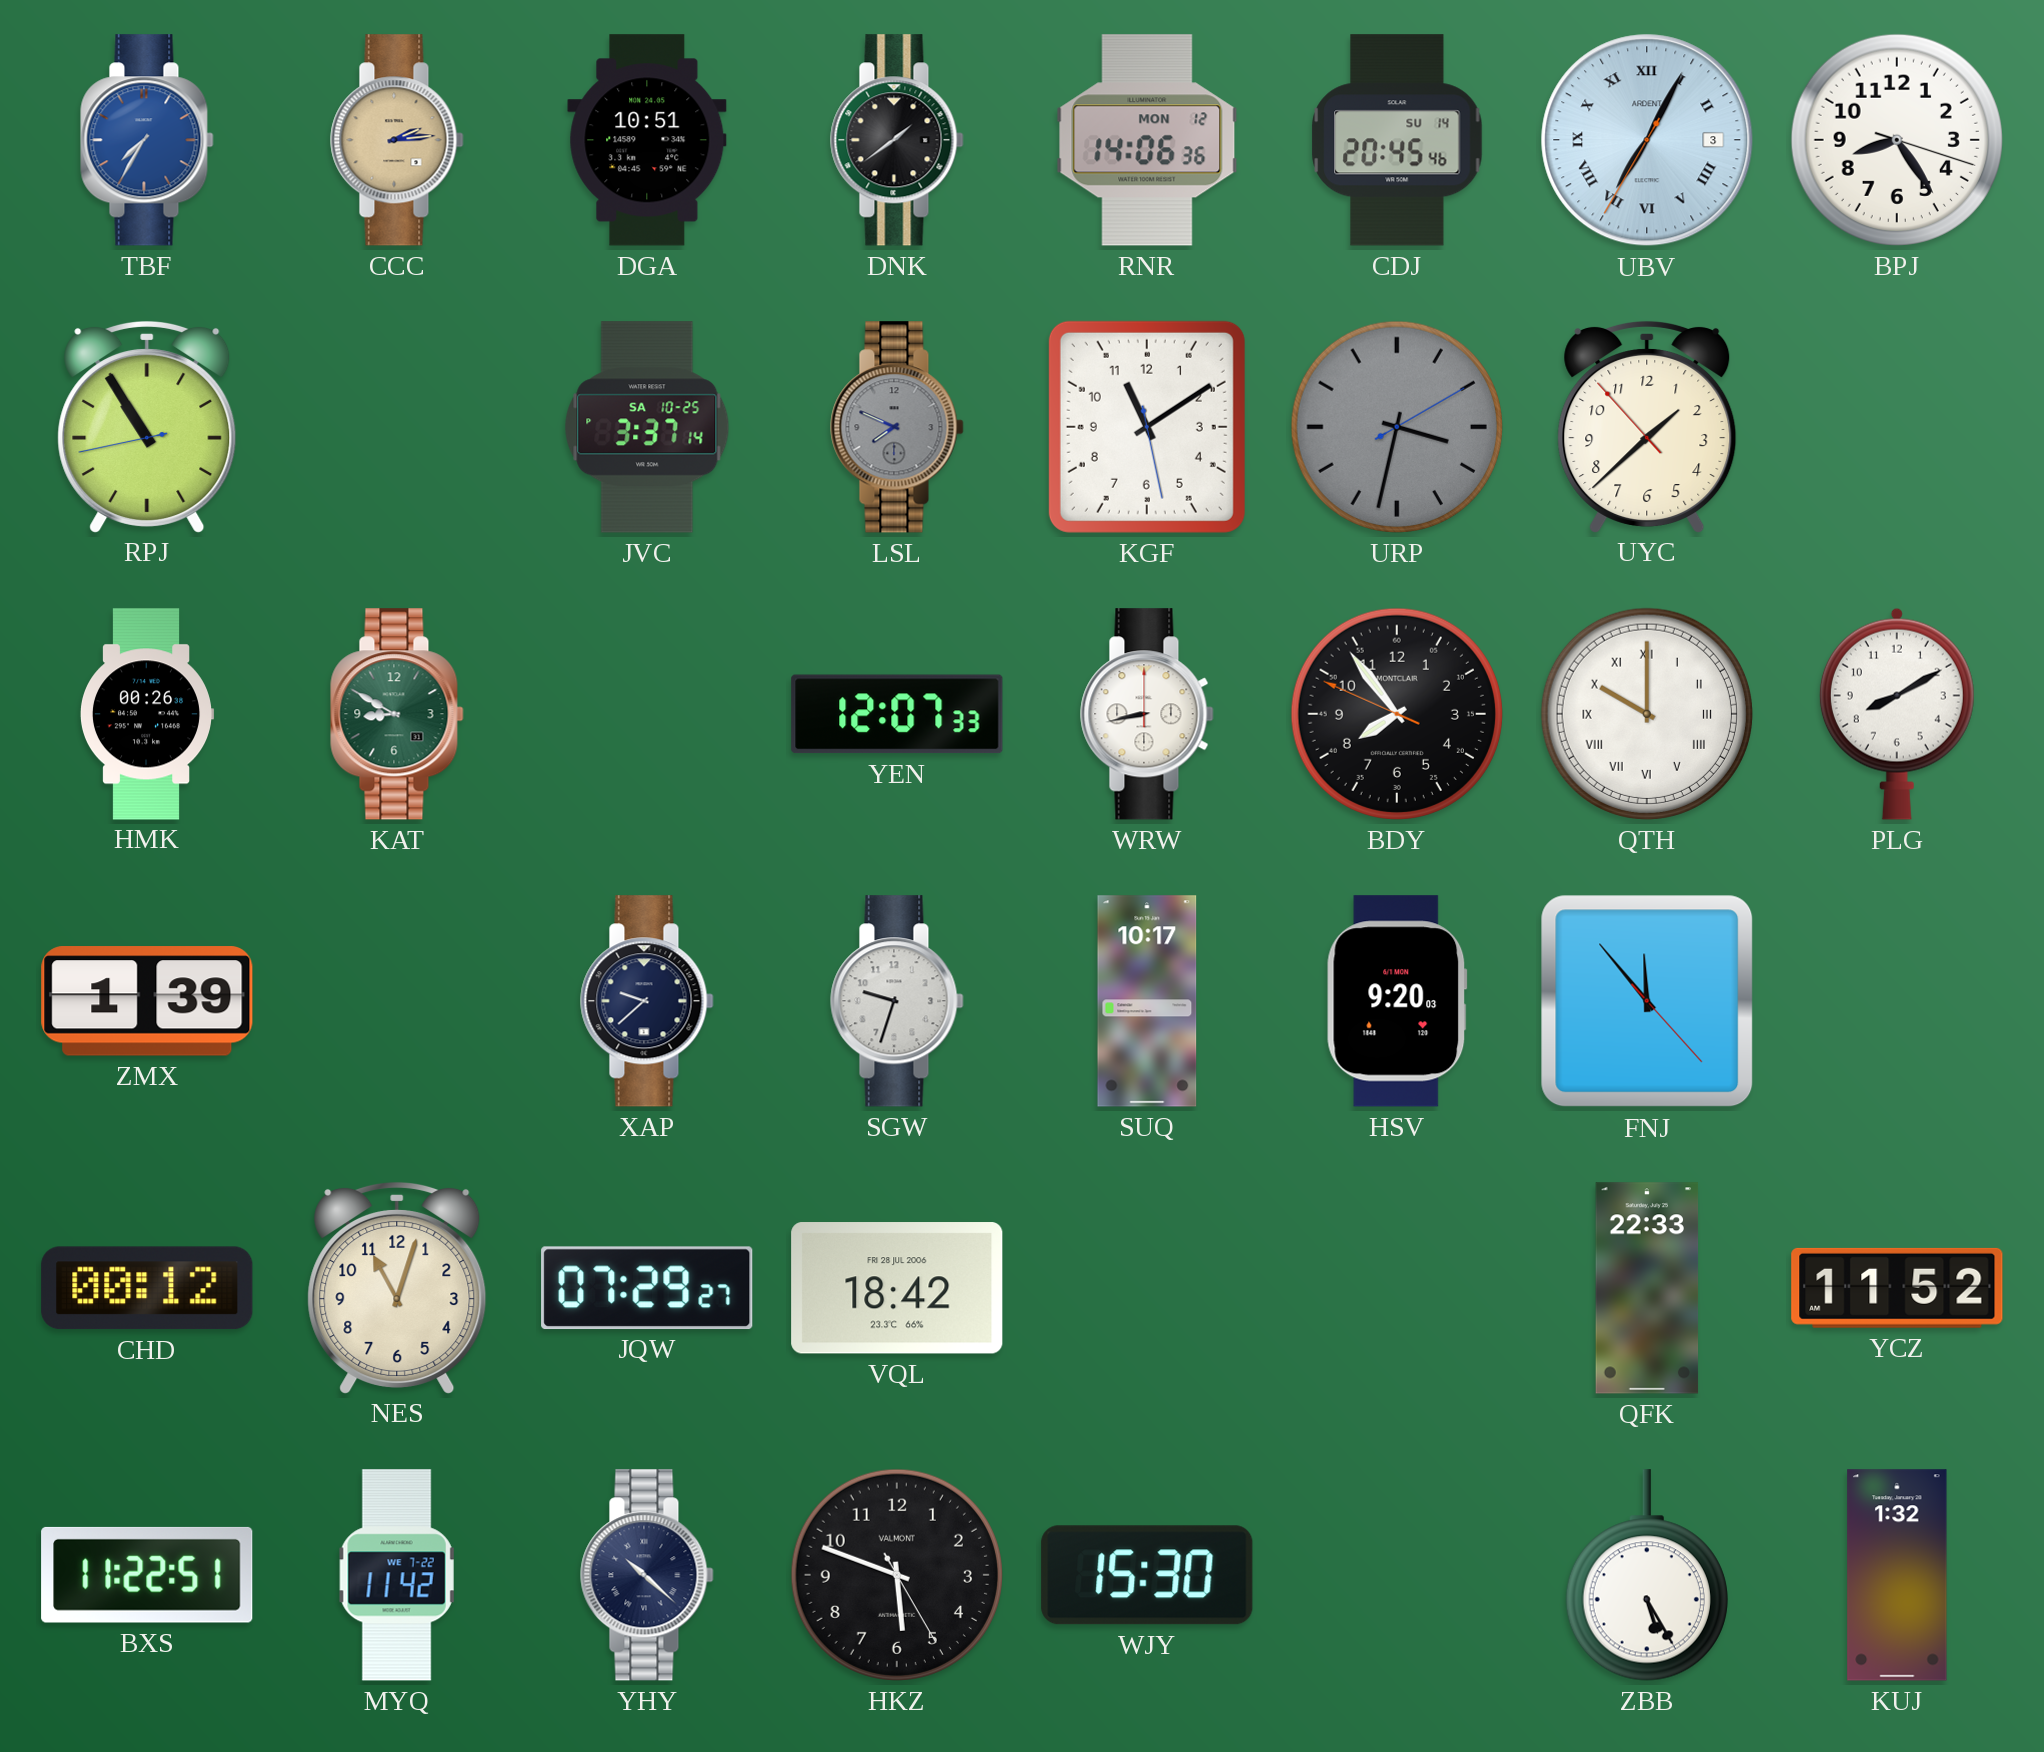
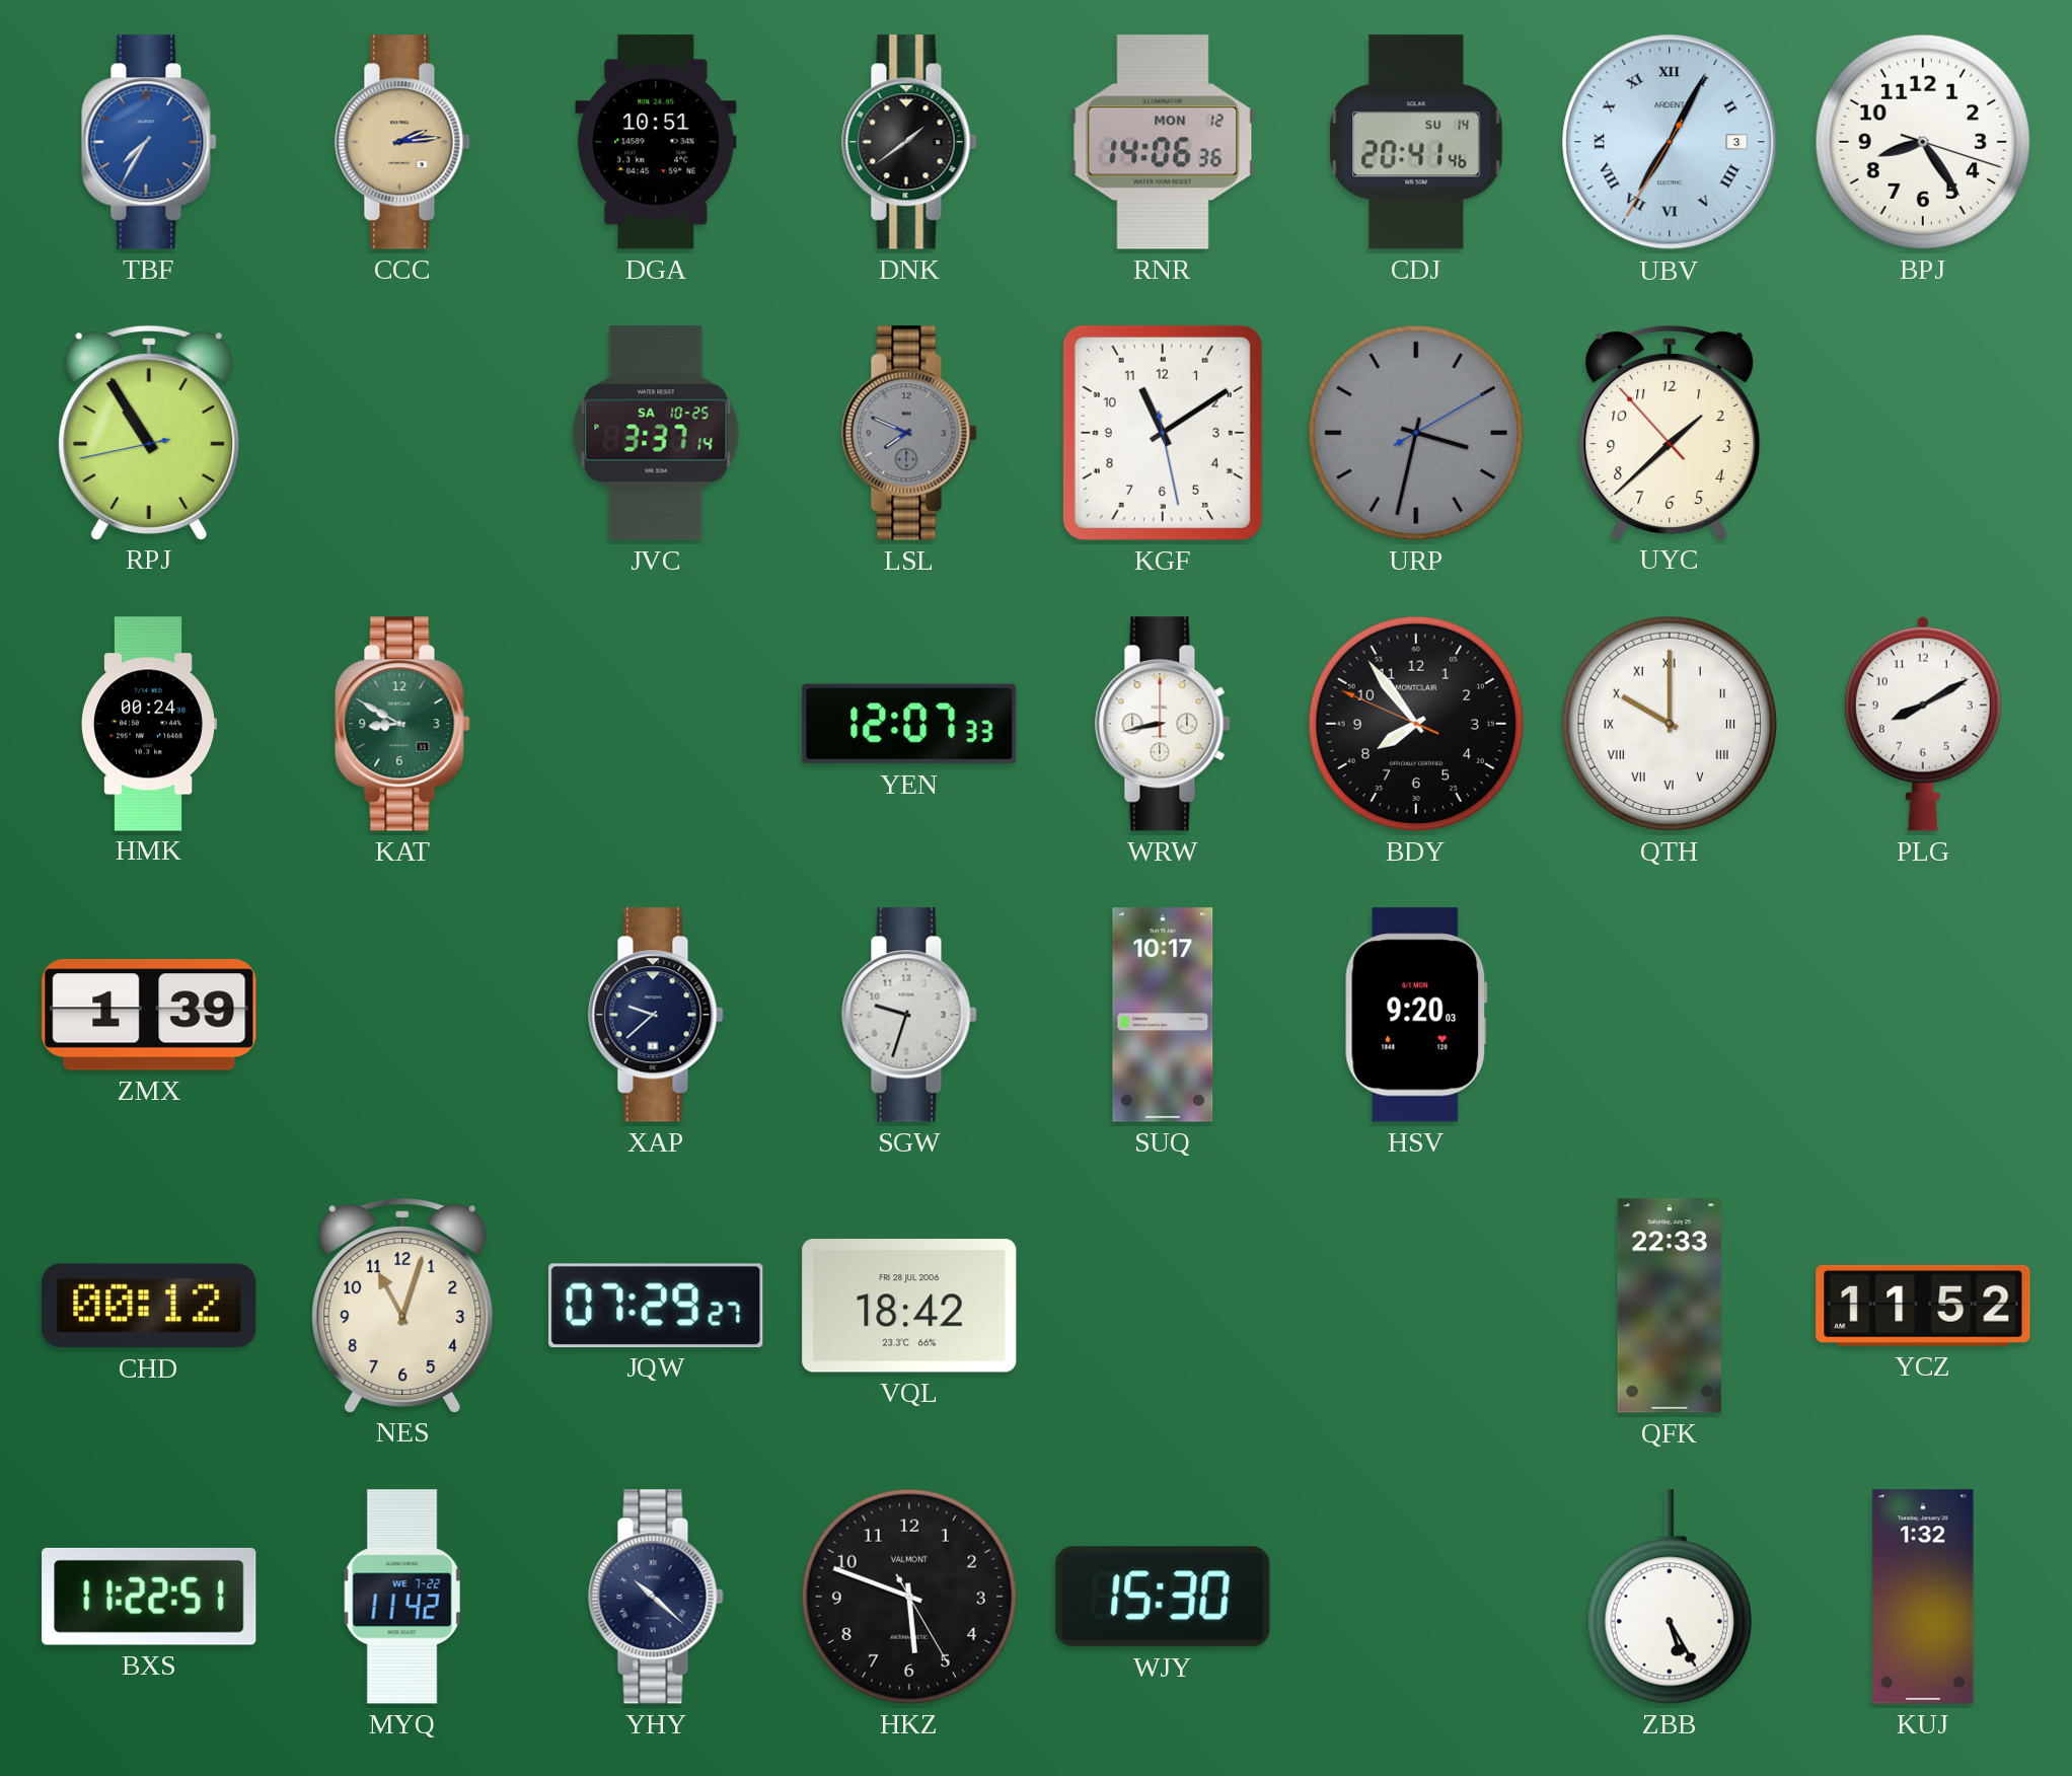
CDJ: 20:45 -> 20:41 (1416, 142)
HMK: 00:26 -> 00:24 (149, 724)
FNJ: 11:53 -> none (1647, 1001)
